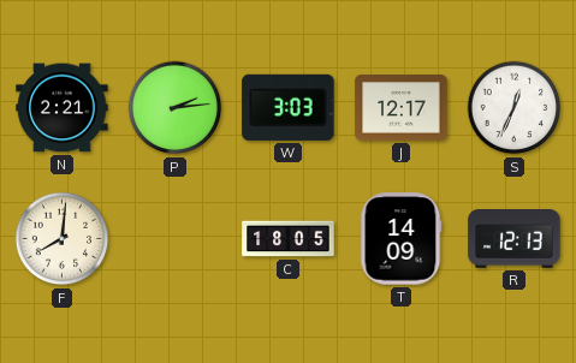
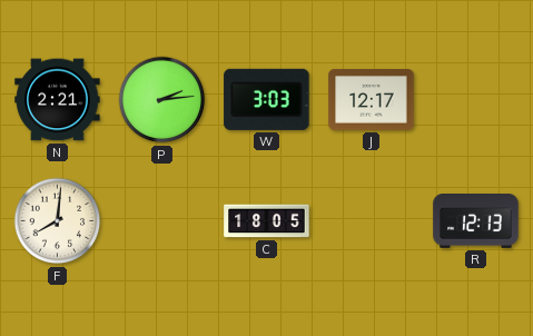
S: 12:34 -> none (515, 108)
T: 14:09 -> none (400, 239)
